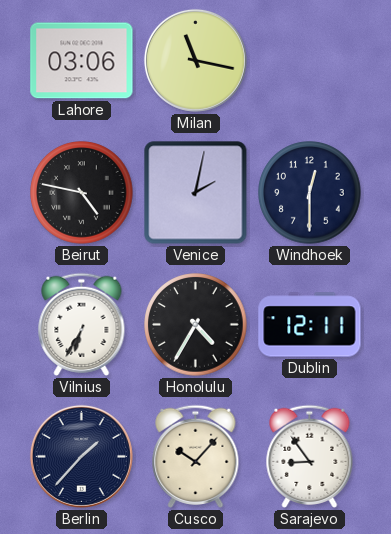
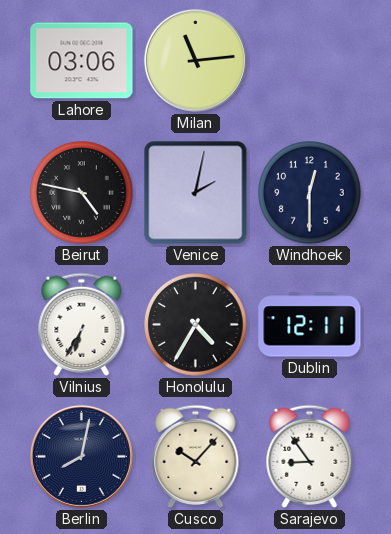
Milan: 11:17 -> 11:14 (195, 60)
Berlin: 1:37 -> 8:02 (81, 456)
